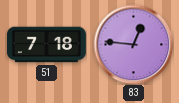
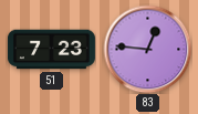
51: 7:18 -> 7:23 (51, 50)
